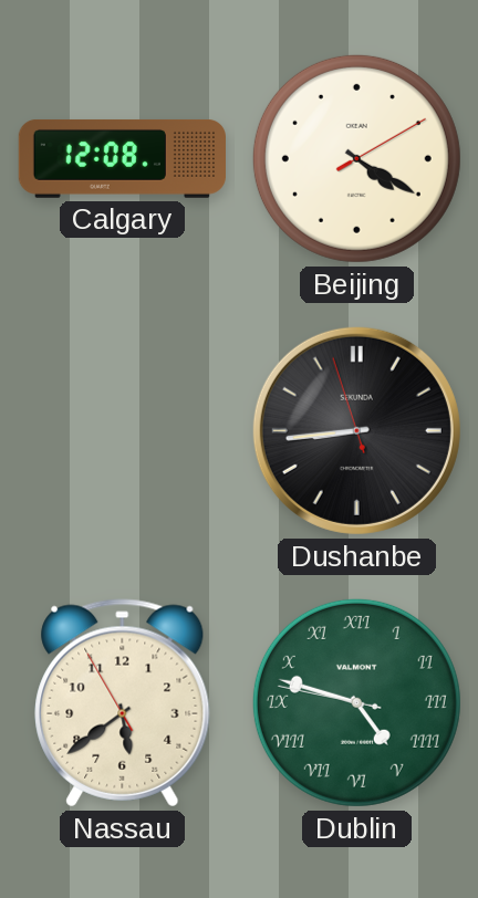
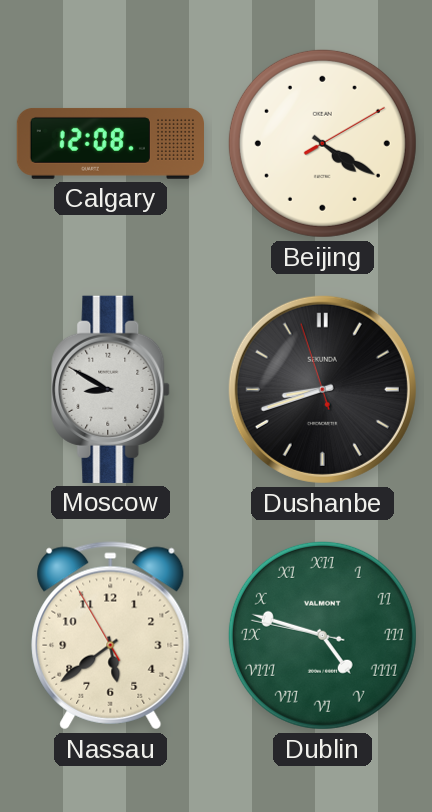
Moscow: none -> 8:50 (111, 389)
Dushanbe: 8:43 -> 8:41 (322, 389)
